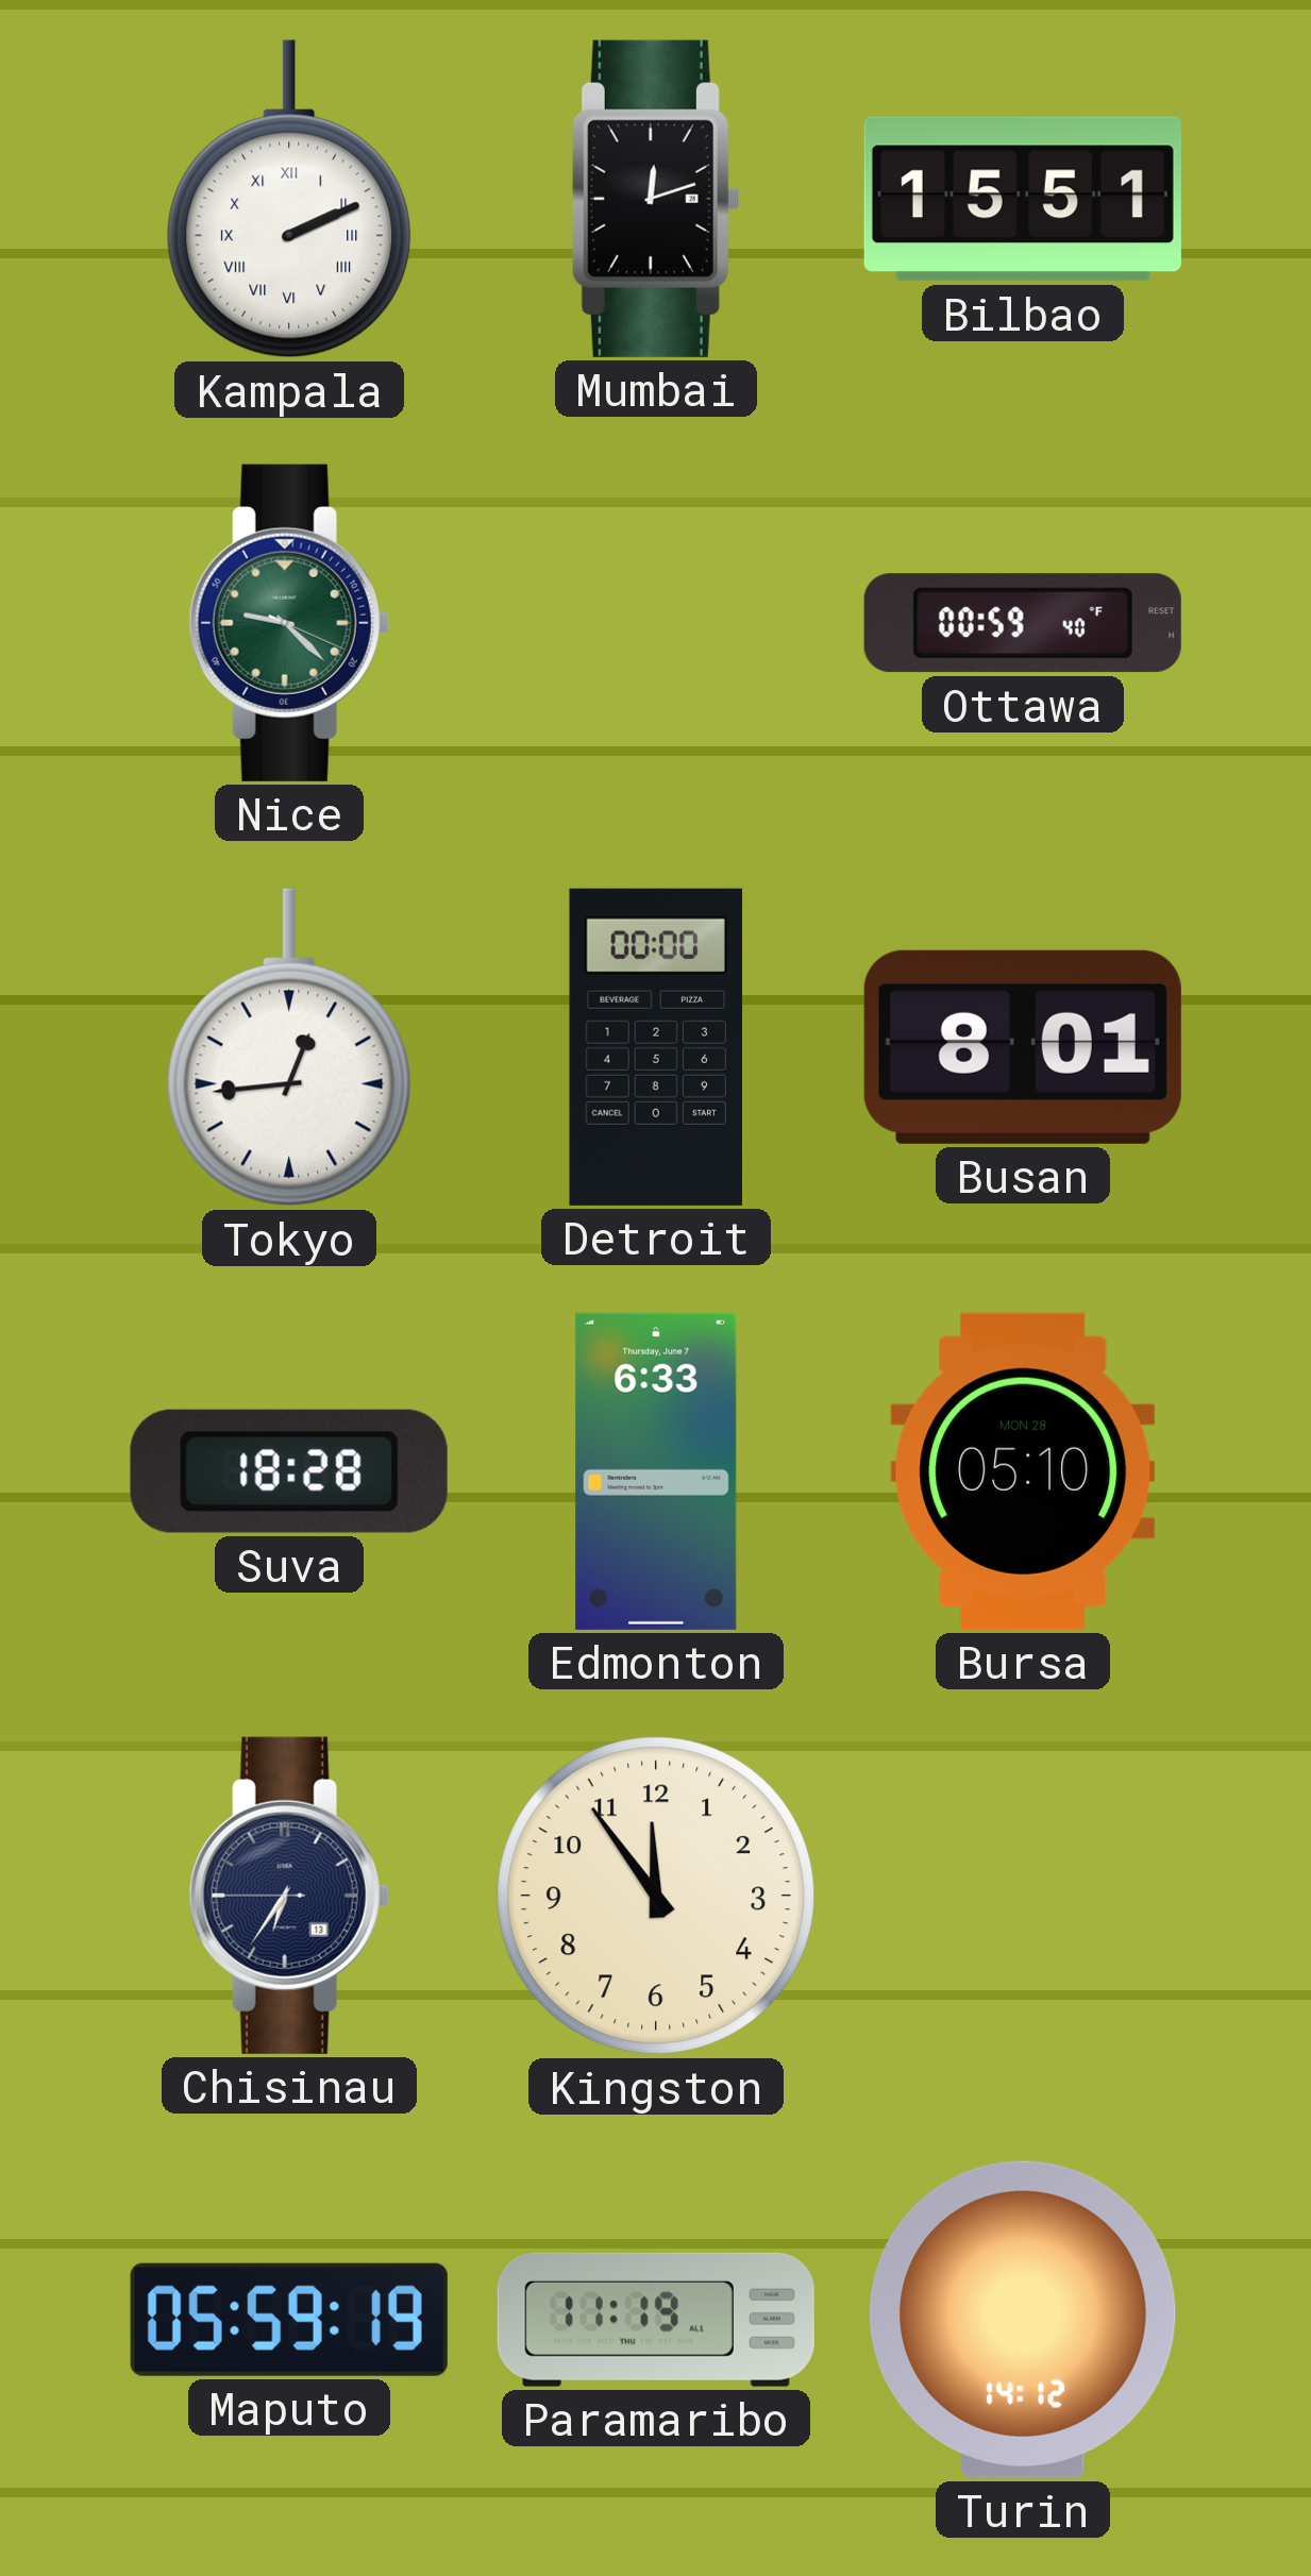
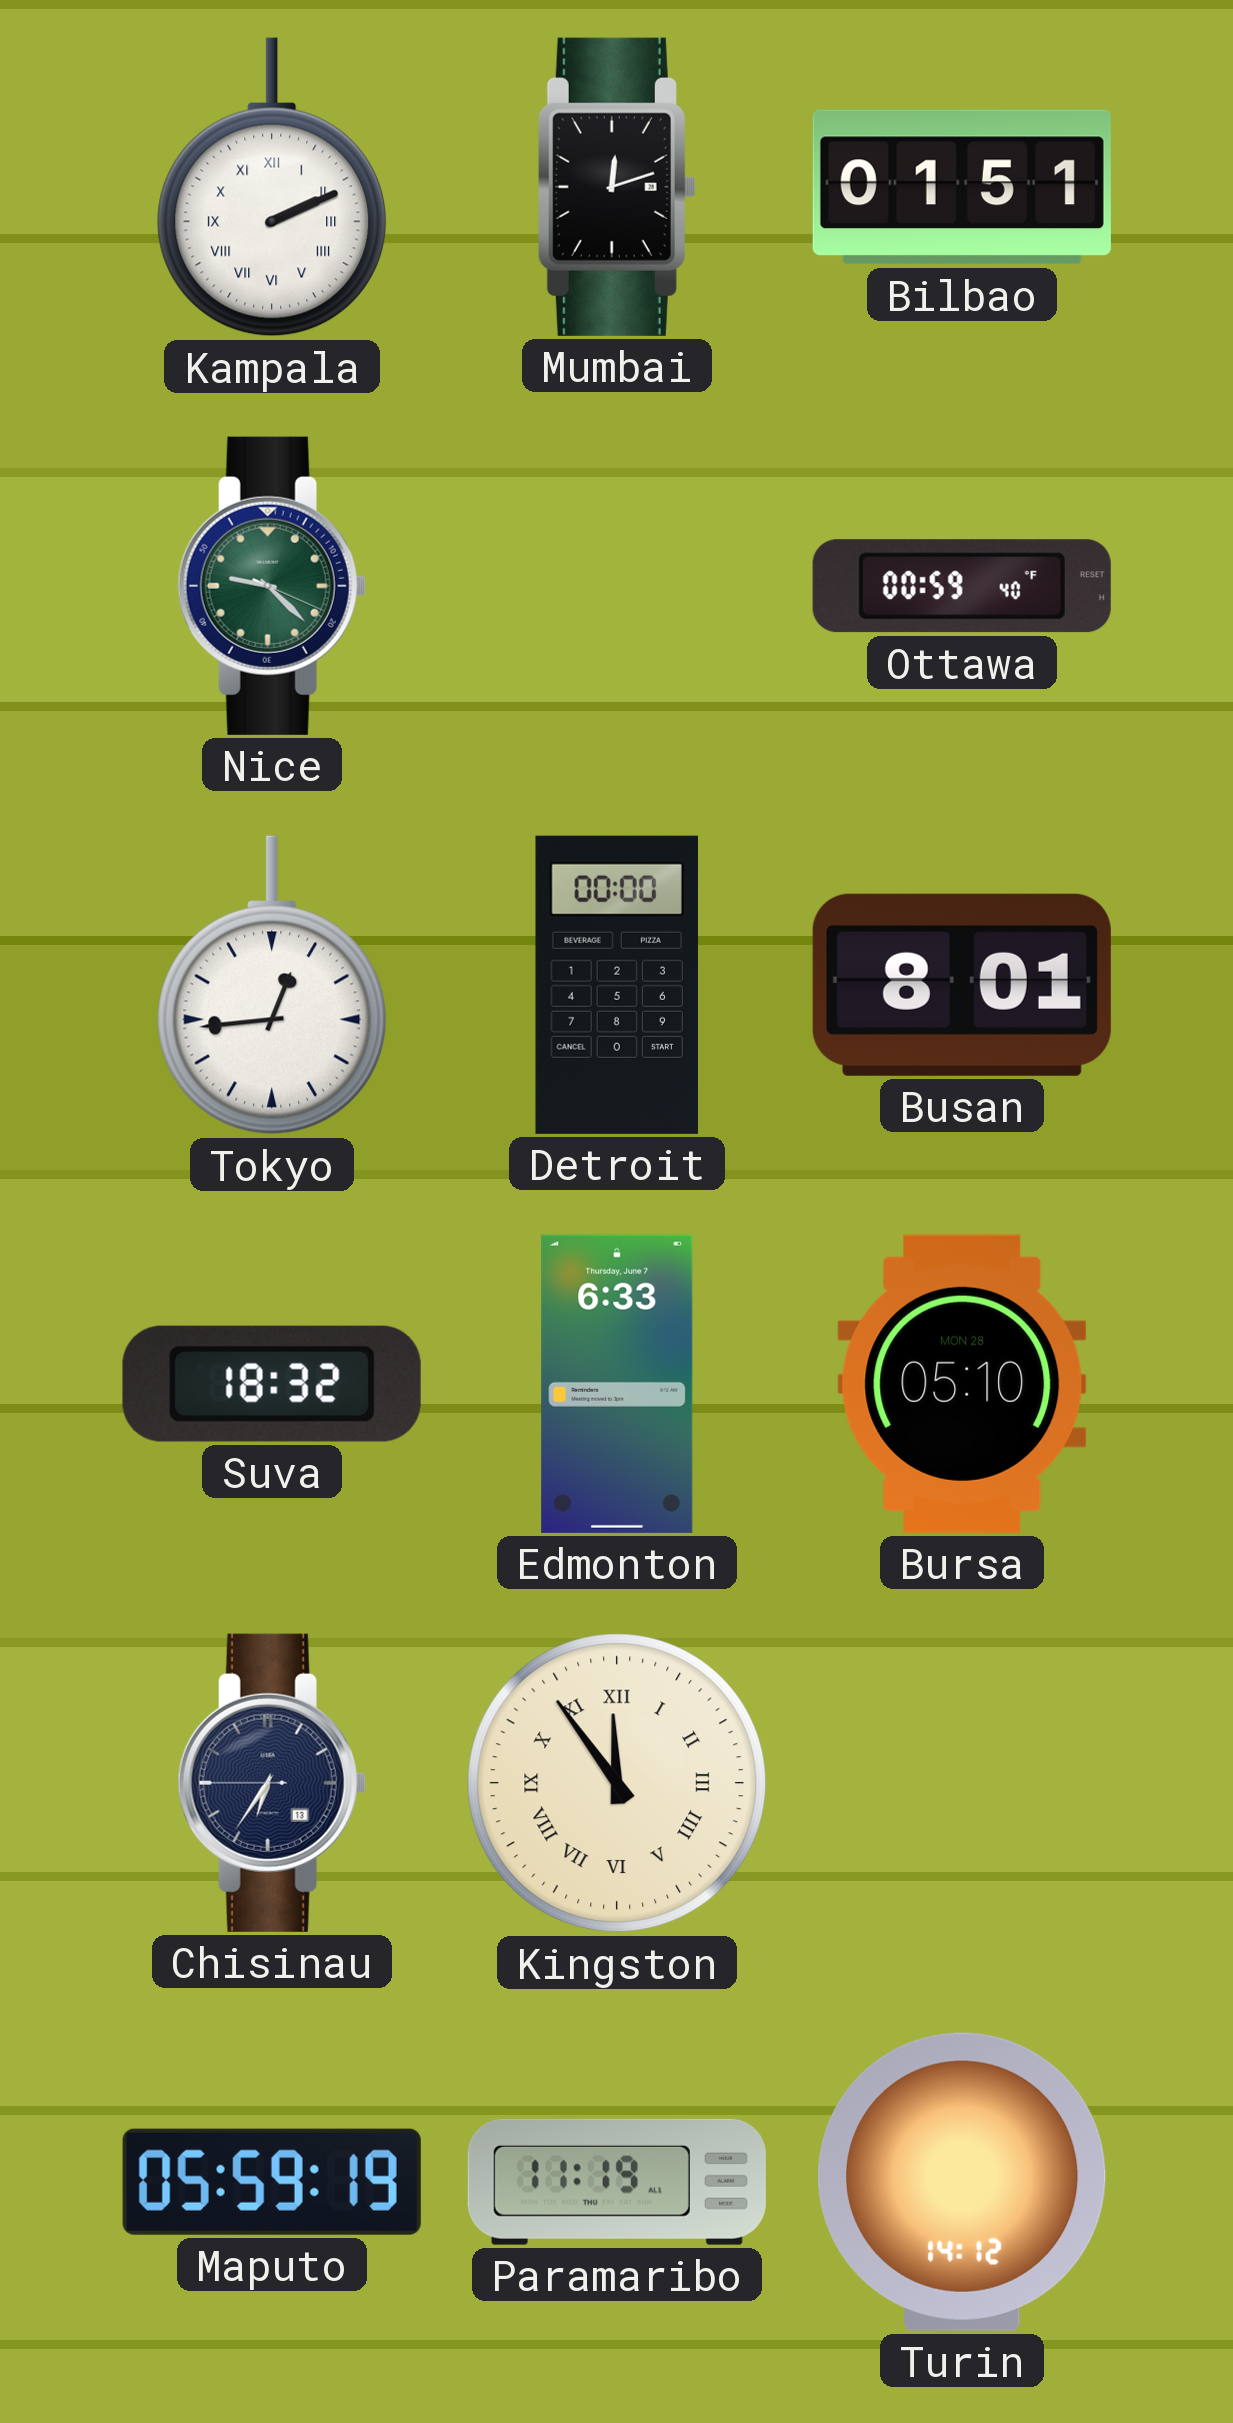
Bilbao: 15:51 -> 01:51 (962, 187)
Suva: 18:28 -> 18:32 (272, 1384)
Kingston numerals: Arabic -> Roman (617, 1783)
